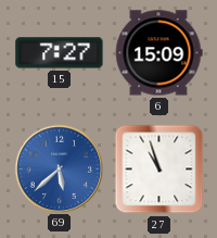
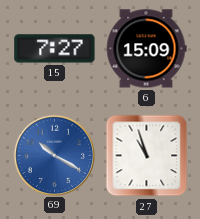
69: 5:38 -> 10:20 (54, 155)
